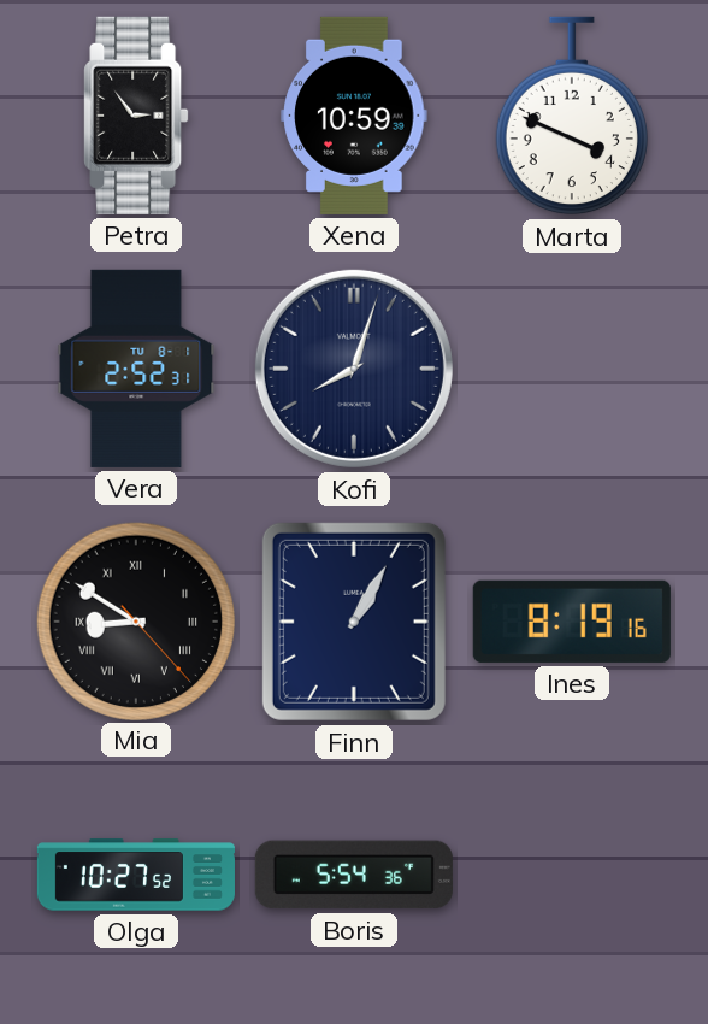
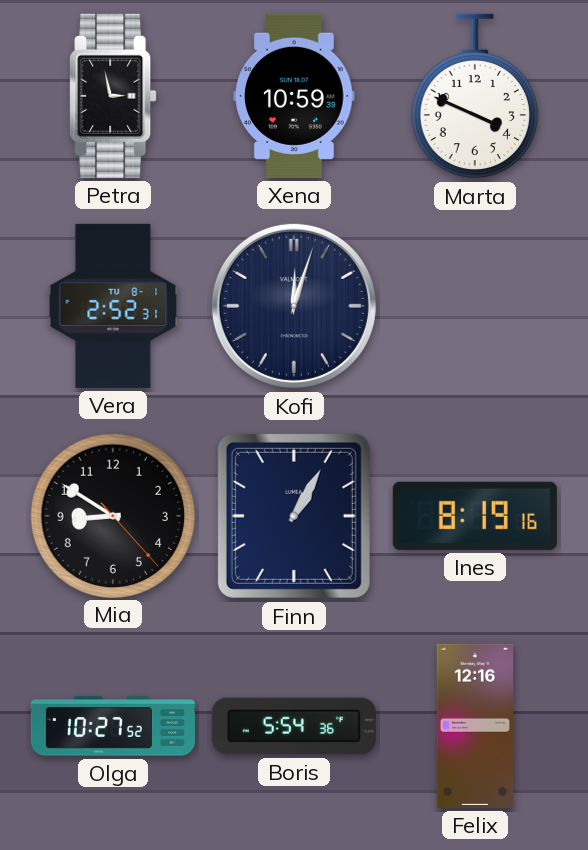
Petra: 2:54 -> 2:58 (113, 96)
Kofi: 8:03 -> 12:03 (294, 306)
Mia numerals: Roman -> Arabic (112, 515)
Felix: none -> 12:16 (475, 726)
